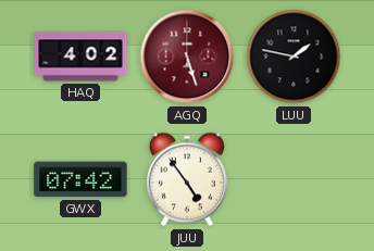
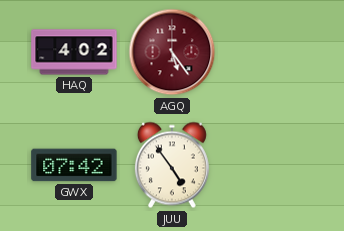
AGQ: 5:27 -> 5:24 (172, 52)
LUU: 1:47 -> none (294, 57)
